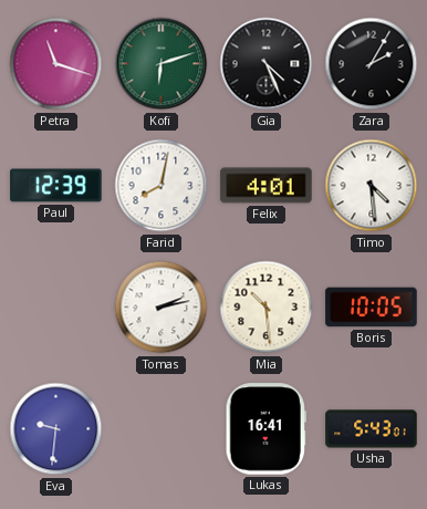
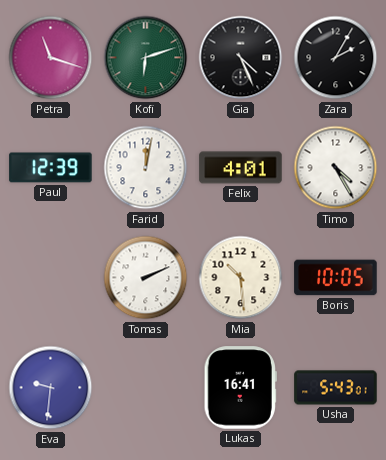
Farid: 8:02 -> 12:02 (146, 168)
Timo: 4:29 -> 4:25 (336, 168)
Tomas: 2:13 -> 2:11 (146, 278)
